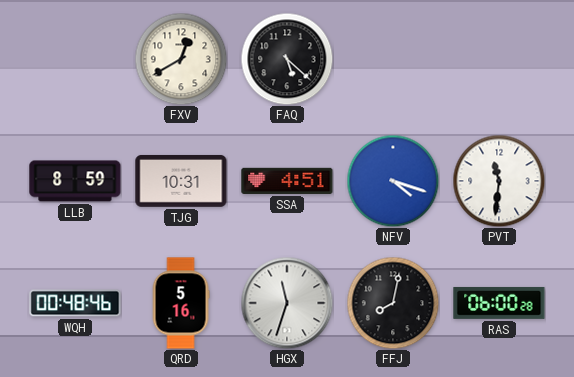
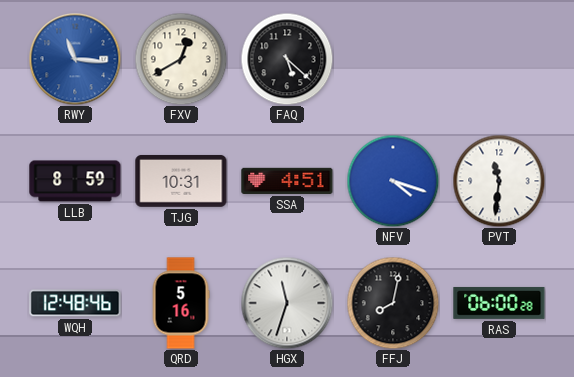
RWY: none -> 11:16 (75, 59)
WQH: 00:48 -> 12:48 (75, 303)
